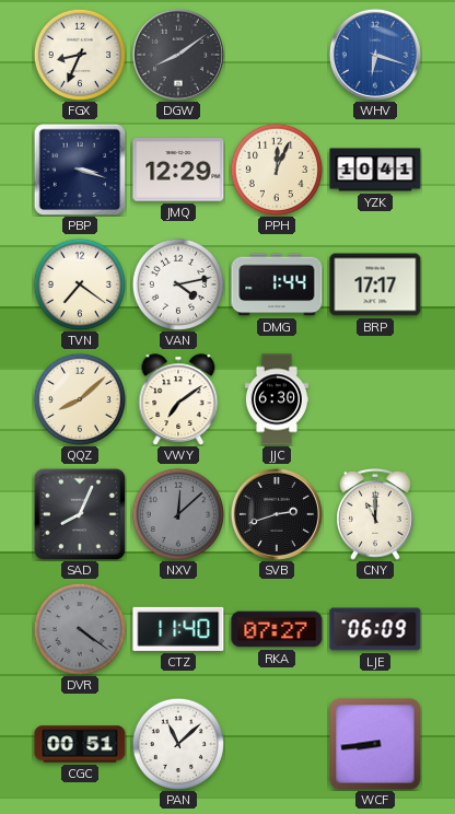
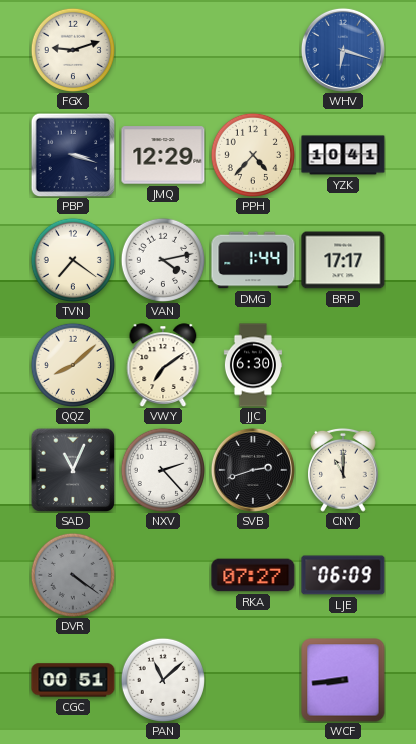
FGX: 8:34 -> 9:12 (73, 50)
DGW: 8:09 -> none (178, 55)
PPH: 12:04 -> 4:37 (253, 155)
SAD: 8:04 -> 11:04 (73, 470)
NXV: 12:08 -> 2:23 (163, 470)
NXV dial: grey -> white (163, 470)
CTZ: 11:40 -> none (178, 629)
